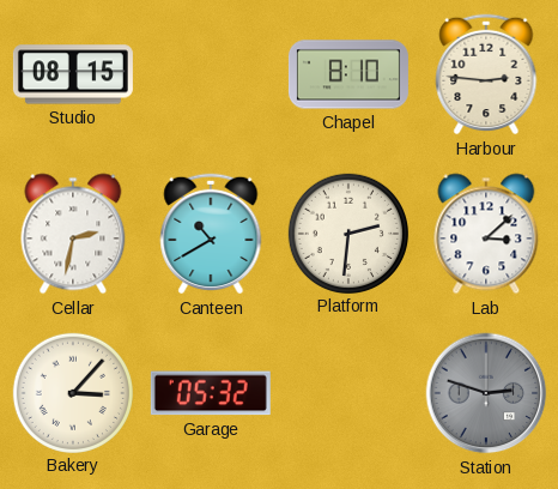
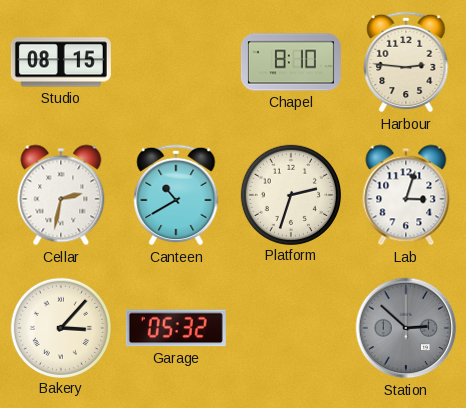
Platform: 2:31 -> 2:33 (290, 194)
Lab: 3:08 -> 3:03 (406, 195)
Station: 2:48 -> 2:52 (406, 328)
